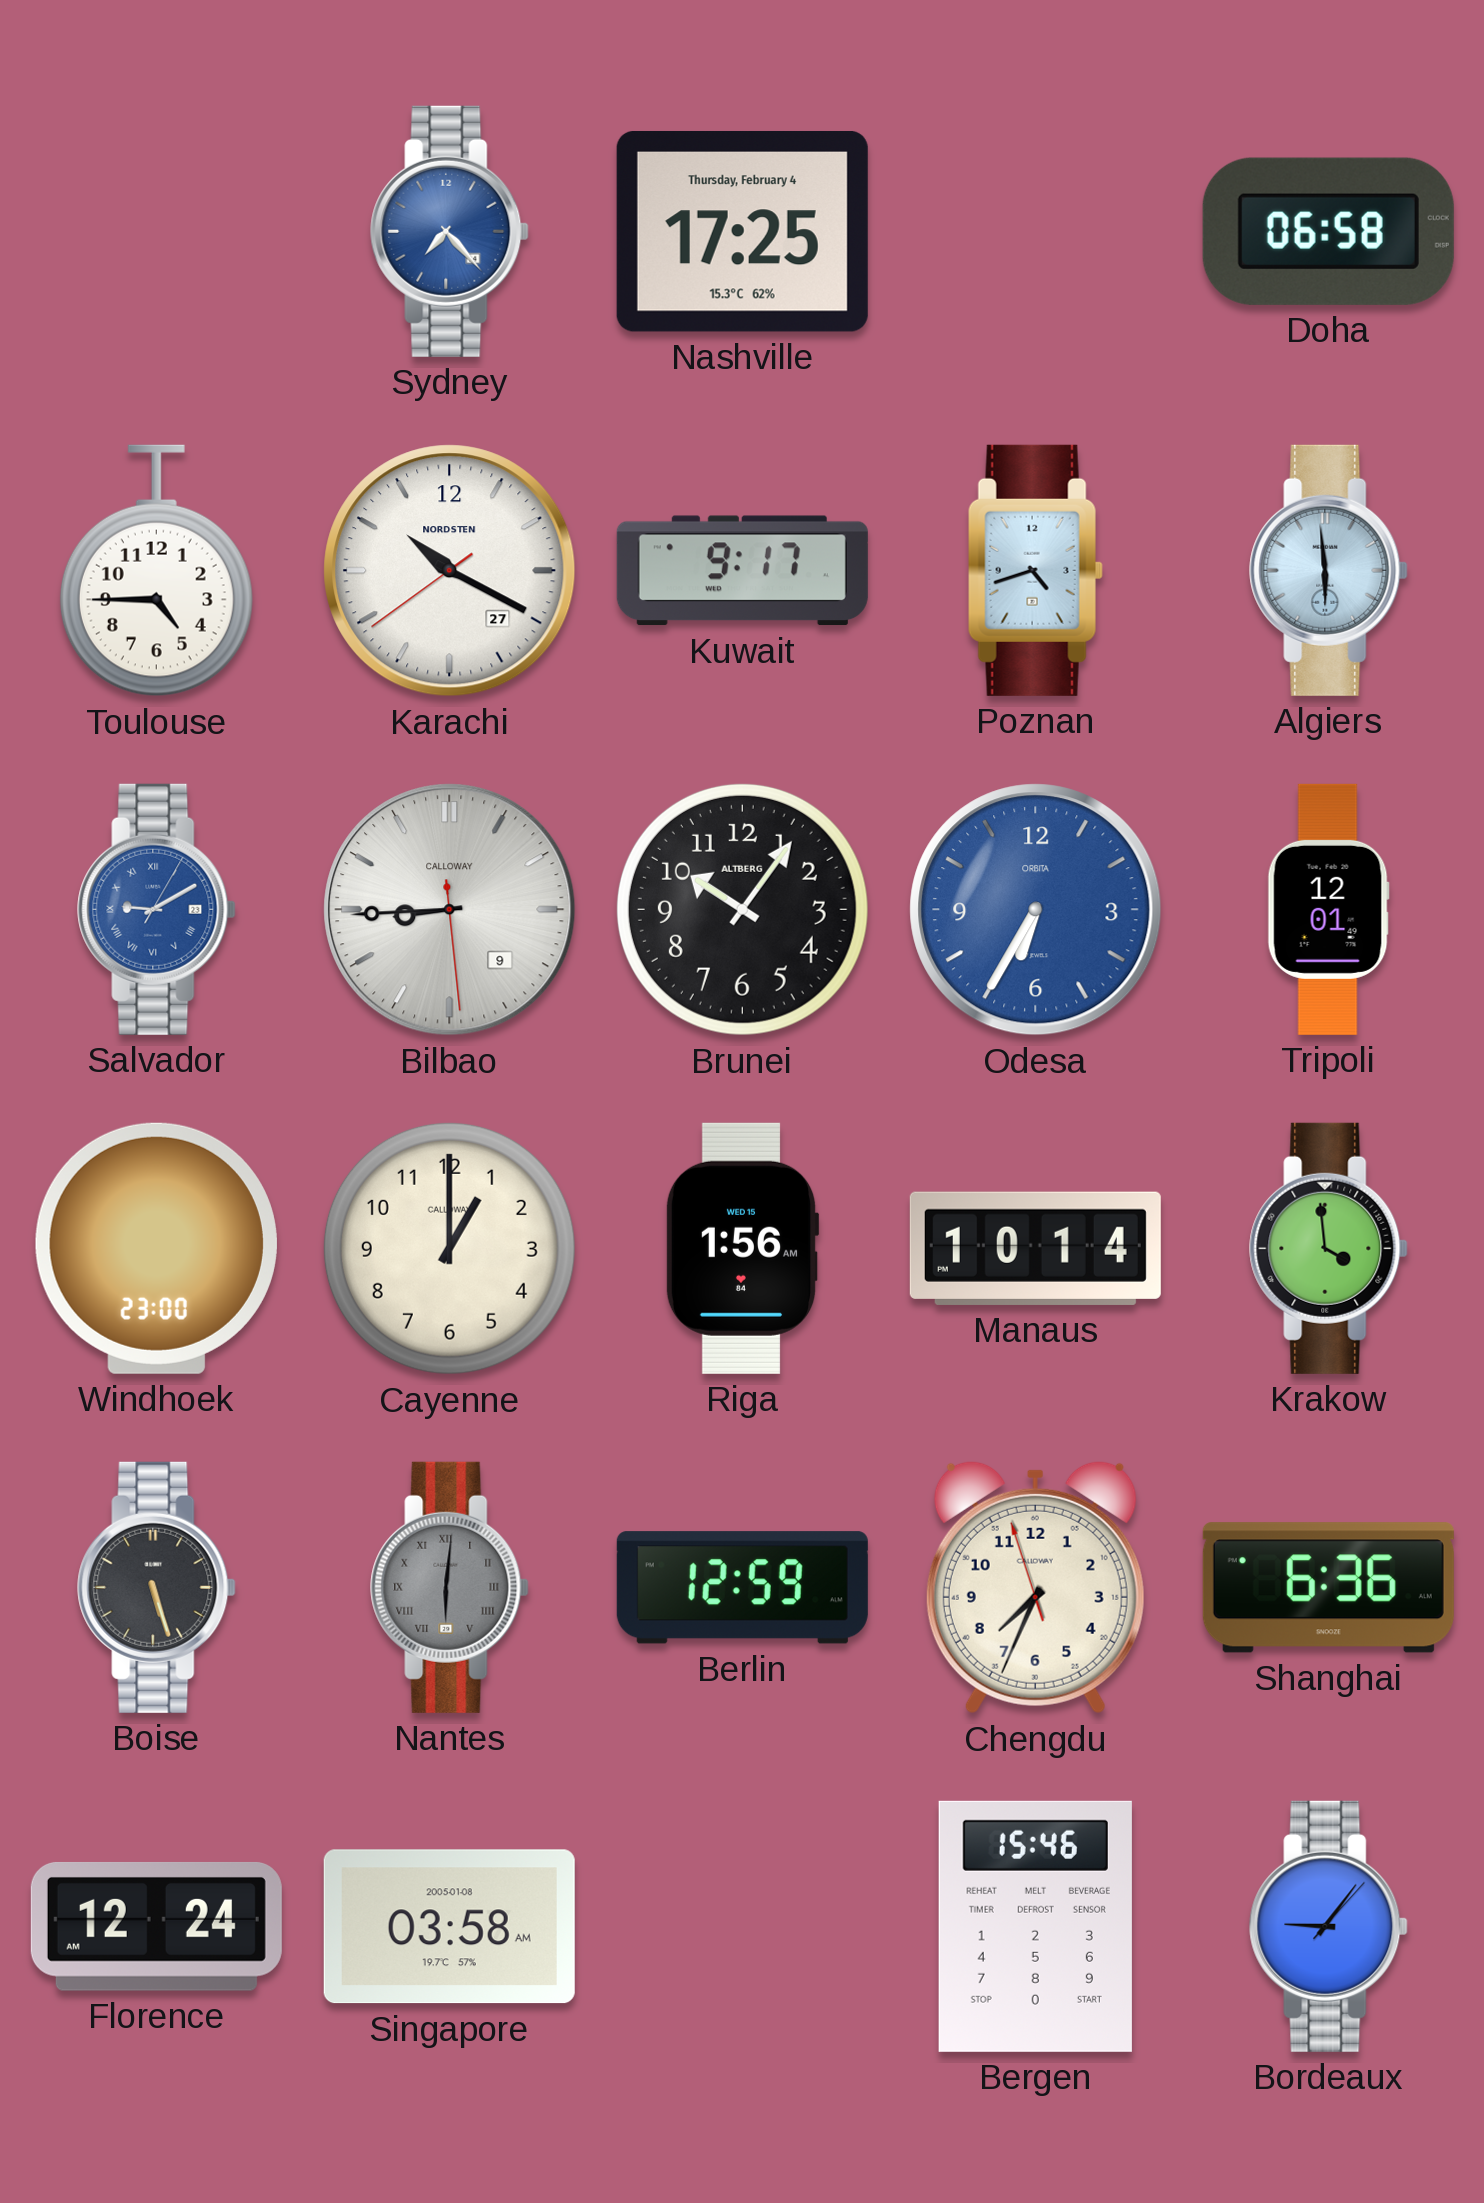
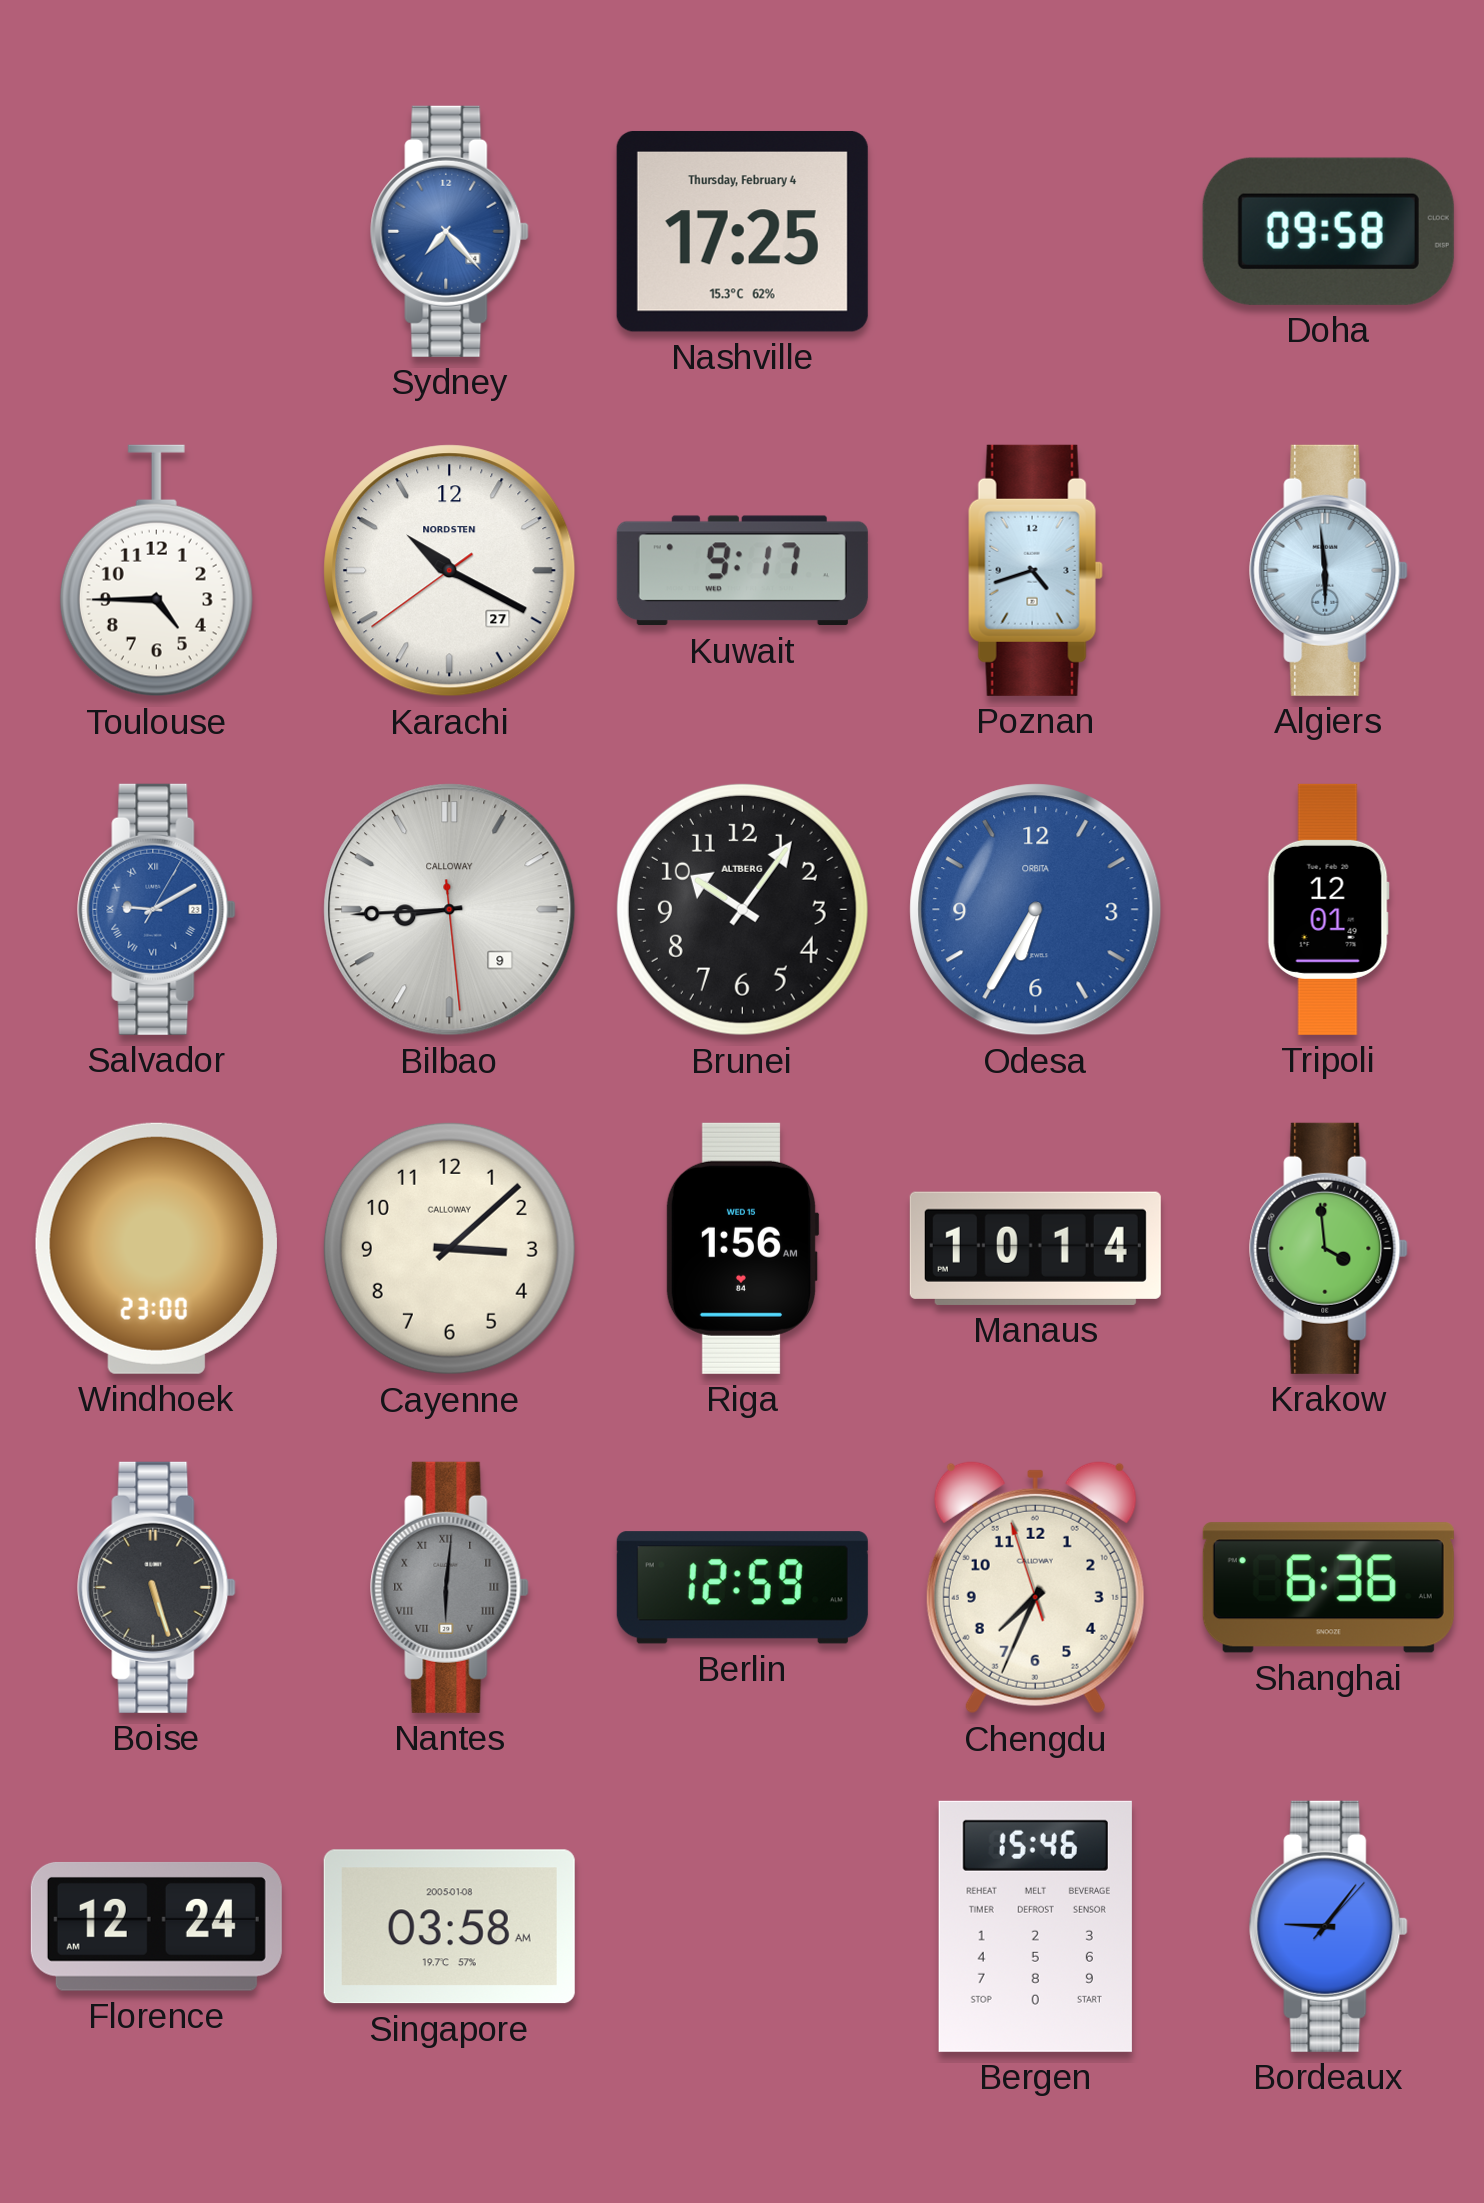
Doha: 06:58 -> 09:58 (1328, 231)
Cayenne: 1:00 -> 3:08 (449, 1248)
